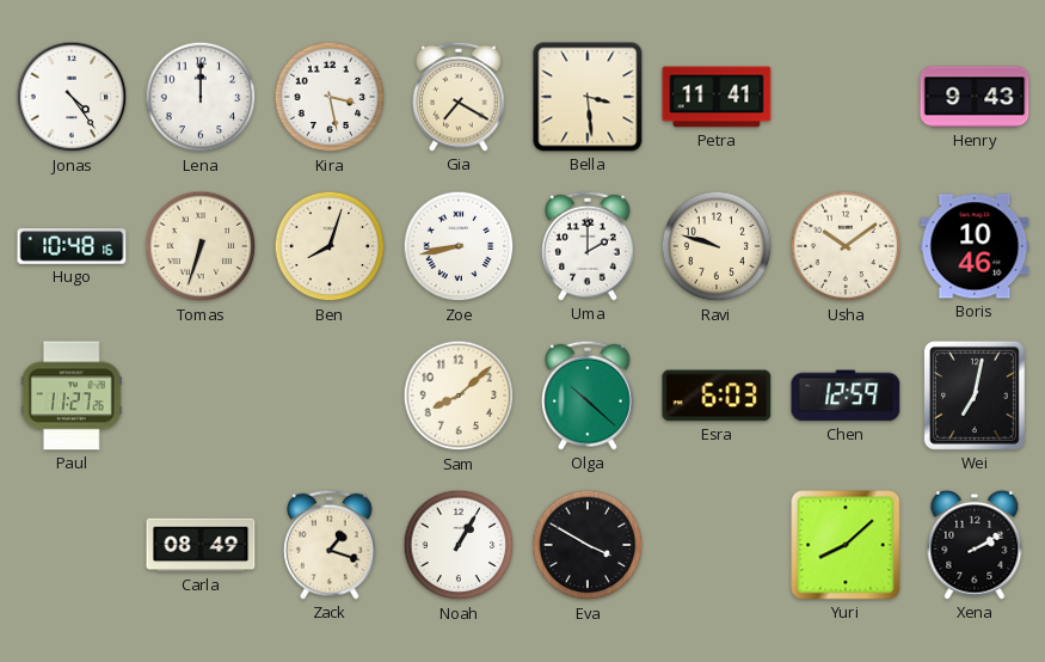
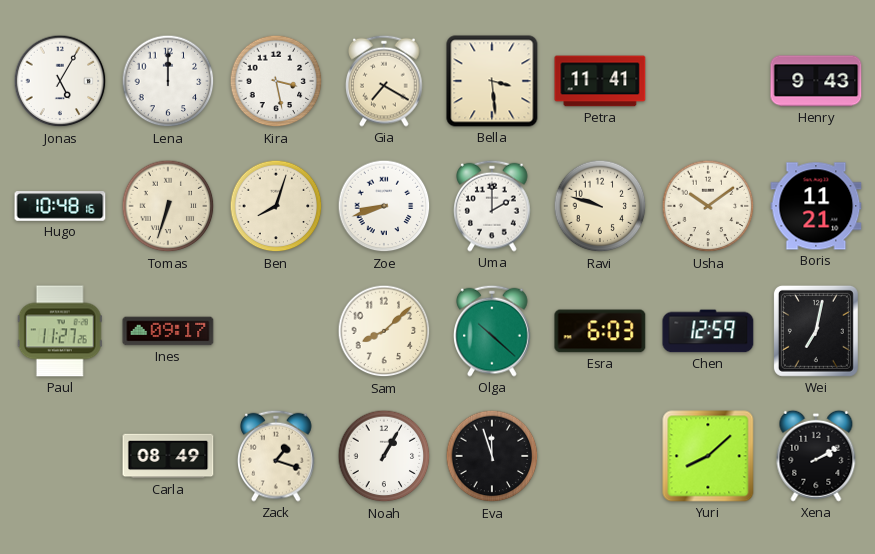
Jonas: 4:24 -> 5:05 (60, 81)
Zoe: 8:43 -> 8:42 (384, 206)
Boris: 10:46 -> 11:21 (816, 206)
Ines: none -> 09:17 (168, 331)
Eva: 3:50 -> 11:57 (492, 456)
